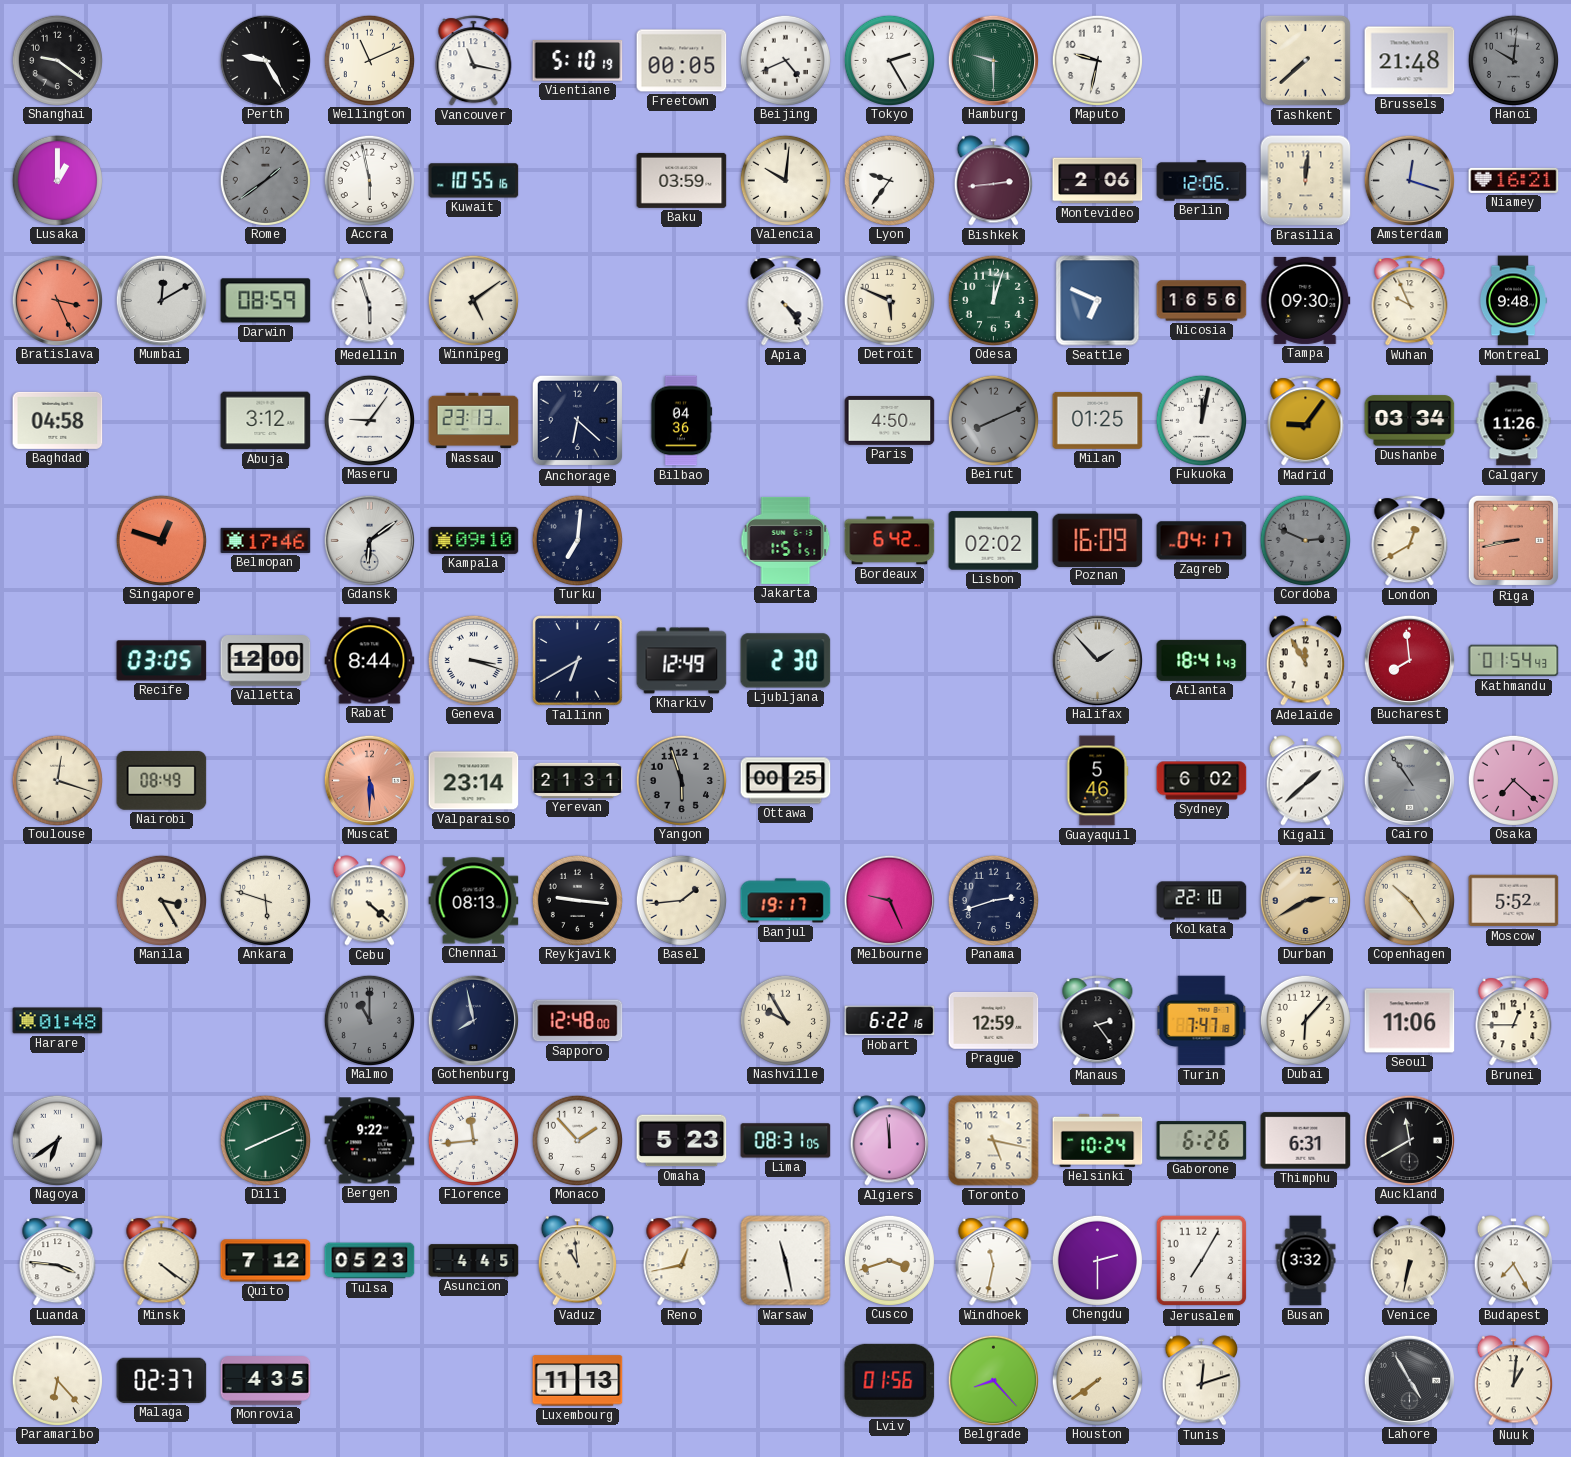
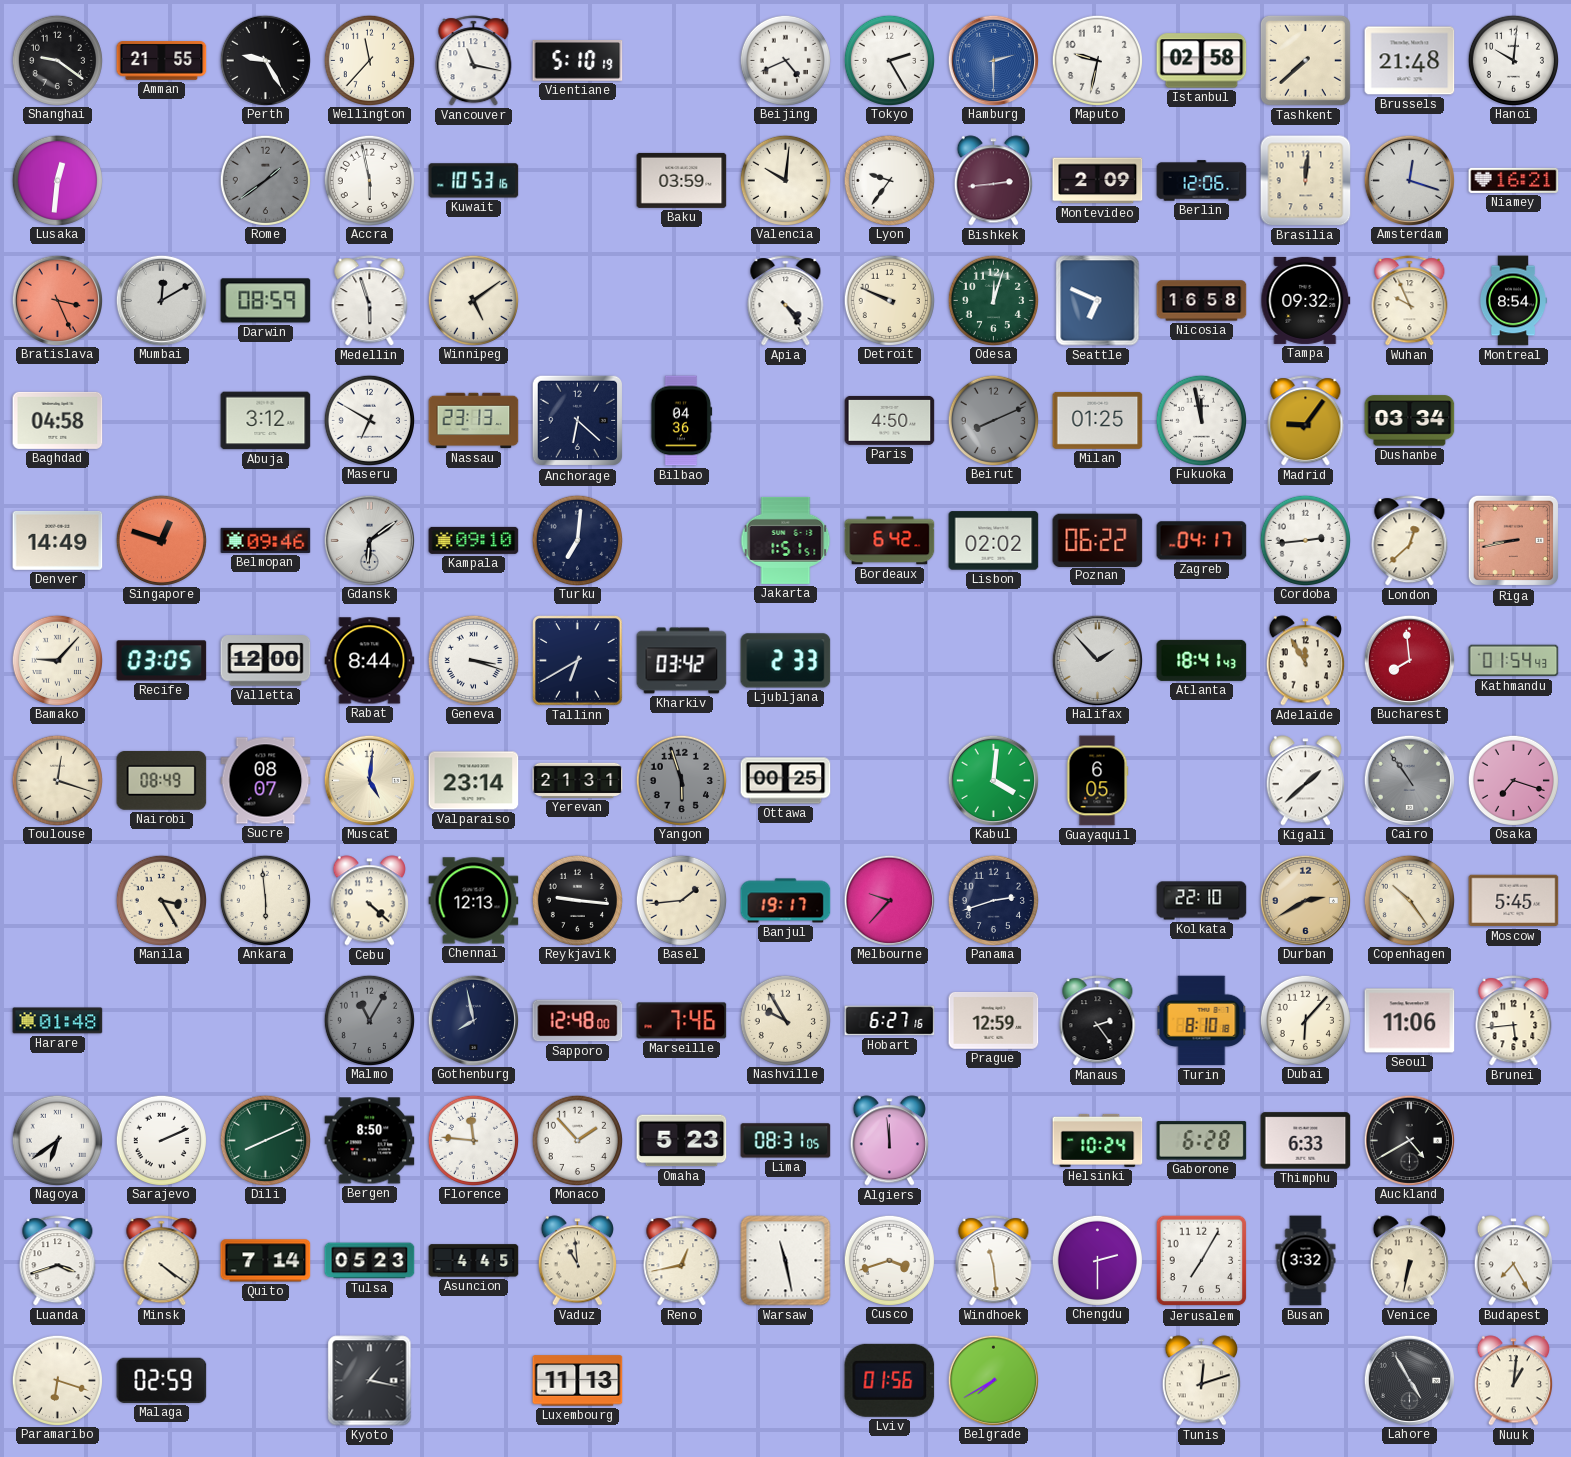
Amman: none -> 21:55 (162, 61)
Wellington: 11:11 -> 11:37 (369, 60)
Freetown: 00:05 -> none (682, 61)
Hamburg: 9:30 -> 2:30 (993, 60)
Hamburg dial: green -> blue (993, 60)
Istanbul: none -> 02:58 (1202, 61)
Hanoi dial: grey -> white (1513, 60)
Lusaka: 1:00 -> 12:31 (57, 180)
Kuwait: 10:55 -> 10:53 (474, 181)
Montevideo: 2:06 -> 2:09 (1098, 181)
Detroit: 5:49 -> 9:49 (889, 300)
Nicosia: 16:56 -> 16:58 (1202, 301)
Tampa: 09:30 -> 09:32 (1306, 300)
Montreal: 9:48 -> 8:54 (1512, 301)
Maseru: 9:06 -> 6:50 (369, 420)
Fukuoka: 12:02 -> 11:58 (1201, 420)
Calgary: 11:26 -> none (1514, 421)
Denver: none -> 14:49 (58, 540)
Belmopan: 17:46 -> 09:46 (266, 540)
Poznan: 16:09 -> 06:22 (1098, 540)
Cordoba: 2:49 -> 2:44 (1305, 540)
Cordoba dial: grey -> white (1305, 540)
London: 12:40 -> 12:38 (1410, 541)
Bamako: none -> 9:07 (57, 660)
Kharkiv: 12:49 -> 03:42 (682, 661)
Ljubljana: 2:30 -> 2:33 (786, 661)
Sucre: none -> 08:07 (266, 781)
Muscat: 5:30 -> 5:01 (369, 780)
Muscat dial: salmon -> cream (369, 780)
Kabul: none -> 4:01 (993, 780)
Guayaquil: 5:46 -> 6:05 (1097, 781)
Sydney: 6:02 -> none (1202, 781)
Osaka: 7:22 -> 7:18 (1513, 780)
Ankara: 5:48 -> 5:59 (265, 900)
Chennai: 08:13 -> 12:13 (474, 901)
Melbourne: 9:26 -> 9:37 (889, 900)
Moscow: 5:52 -> 5:45 (1514, 901)
Malmo: 11:00 -> 11:05 (369, 1020)
Marseille: none -> 7:46 (682, 1021)
Hobart: 6:22 -> 6:27 (890, 1021)
Turin: 7:47 -> 8:10 (1202, 1021)
Brunei: 12:45 -> 5:44 (1514, 1021)
Sarajevo: none -> 2:11 (161, 1140)
Bergen: 9:22 -> 8:50 (370, 1141)
Florence: 11:44 -> 11:46 (473, 1140)
Toronto: 5:17 -> none (994, 1141)
Gaborone: 6:26 -> 6:28 (1202, 1141)
Thimphu: 6:31 -> 6:33 (1306, 1141)
Auckland: 11:40 -> 4:40 (1409, 1140)
Luanda: 3:46 -> 3:42 (58, 1261)
Quito: 7:12 -> 7:14 (266, 1261)
Windhoek: 11:32 -> 11:29 (994, 1261)
Paramaribo: 6:23 -> 6:18 (57, 1380)
Malaga: 02:37 -> 02:59 (162, 1380)
Monrovia: 4:35 -> none (266, 1381)
Kyoto: none -> 1:17 (370, 1381)
Belgrade: 8:23 -> 7:40 (993, 1380)
Houston: 7:39 -> none (1097, 1380)
